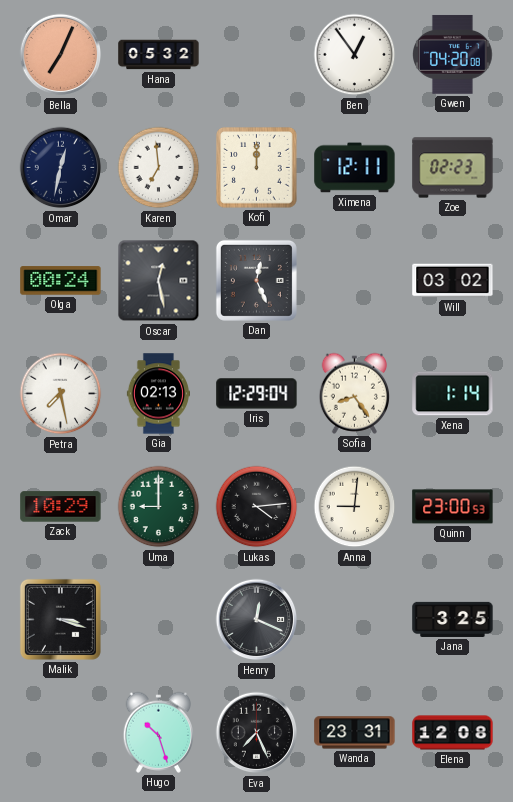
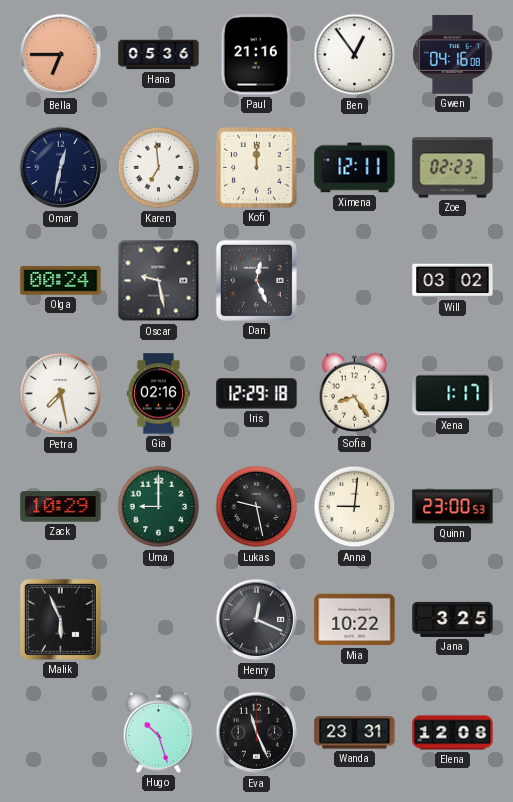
Bella: 7:04 -> 6:45 (61, 55)
Hana: 05:32 -> 05:36 (159, 55)
Paul: none -> 21:16 (256, 55)
Gwen: 04:20 -> 04:16 (453, 54)
Oscar: 12:28 -> 9:28 (159, 281)
Gia: 02:13 -> 02:16 (158, 394)
Iris: 12:29:04 -> 12:29:18 (257, 394)
Xena: 1:14 -> 1:17 (453, 394)
Lukas: 4:14 -> 9:28 (257, 507)
Malik: 3:18 -> 5:56 (60, 619)
Mia: none -> 10:22 (355, 620)
Eva: 7:26 -> 11:26 (257, 733)
